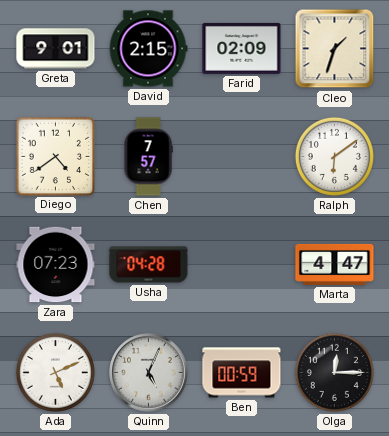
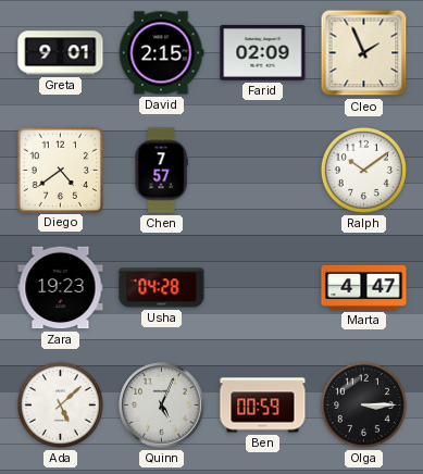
Cleo: 1:33 -> 1:56 (364, 53)
Ralph: 6:09 -> 10:09 (363, 170)
Zara: 07:23 -> 19:23 (61, 288)
Ada: 5:11 -> 5:08 (60, 404)
Olga: 12:15 -> 3:15 (363, 404)
